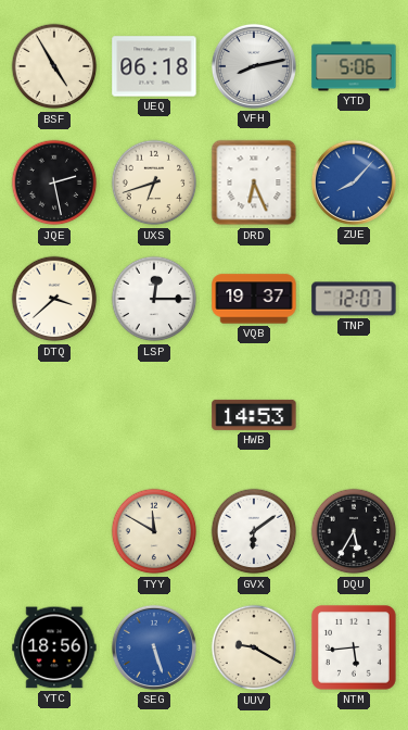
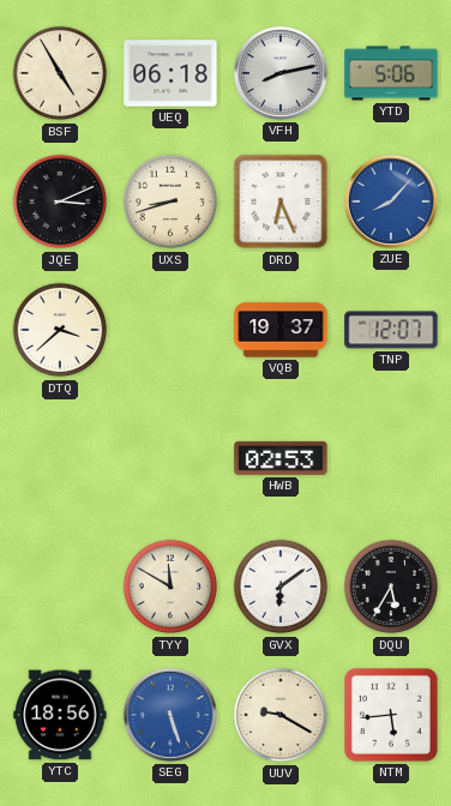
JQE: 2:28 -> 3:11 (60, 201)
UXS: 6:42 -> 8:42 (170, 201)
LSP: 12:15 -> none (154, 299)
HWB: 14:53 -> 02:53 (281, 458)
